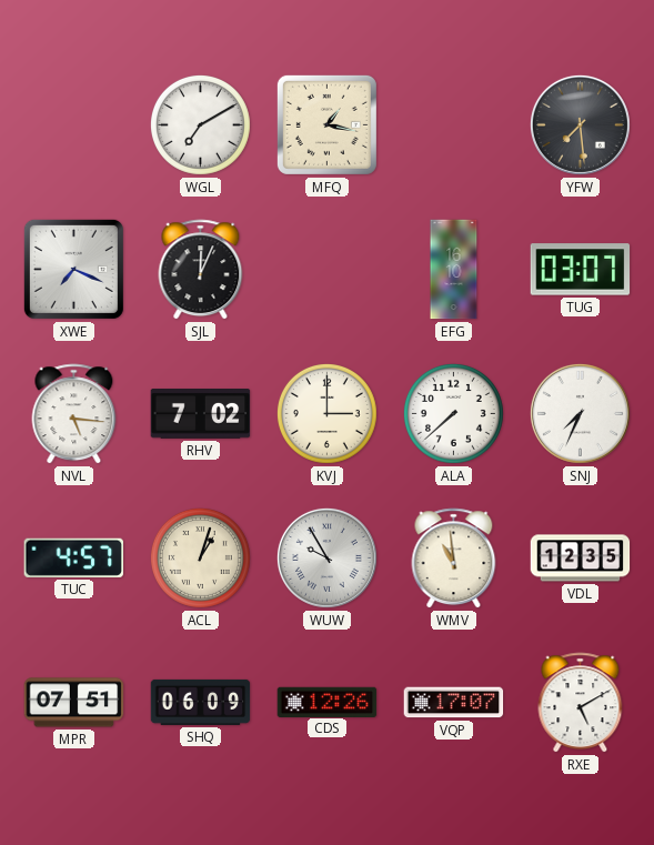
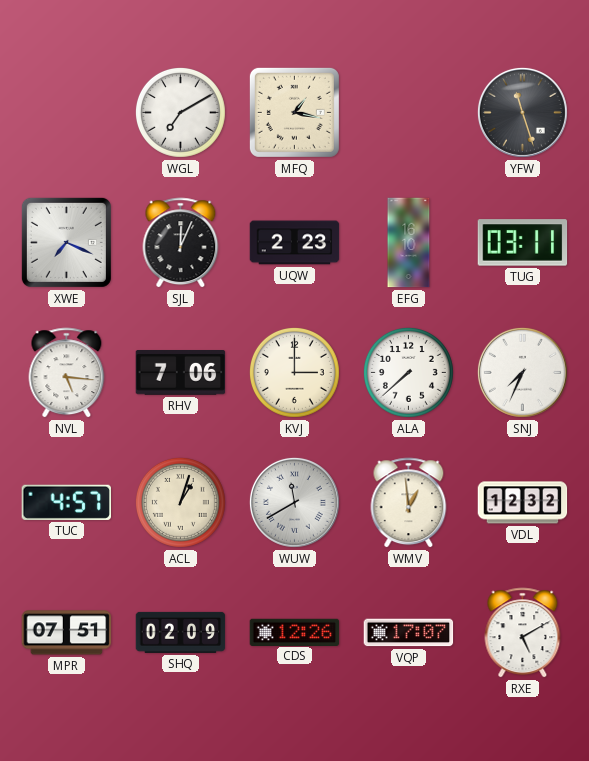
YFW: 7:29 -> 11:27 (522, 112)
UQW: none -> 2:23 (295, 243)
TUG: 03:07 -> 03:11 (523, 243)
RHV: 7:02 -> 7:06 (181, 373)
WUW: 9:55 -> 11:40 (294, 502)
WMV: 10:59 -> 12:59 (409, 503)
VDL: 12:35 -> 12:32 (523, 503)
SHQ: 06:09 -> 02:09 (181, 632)
